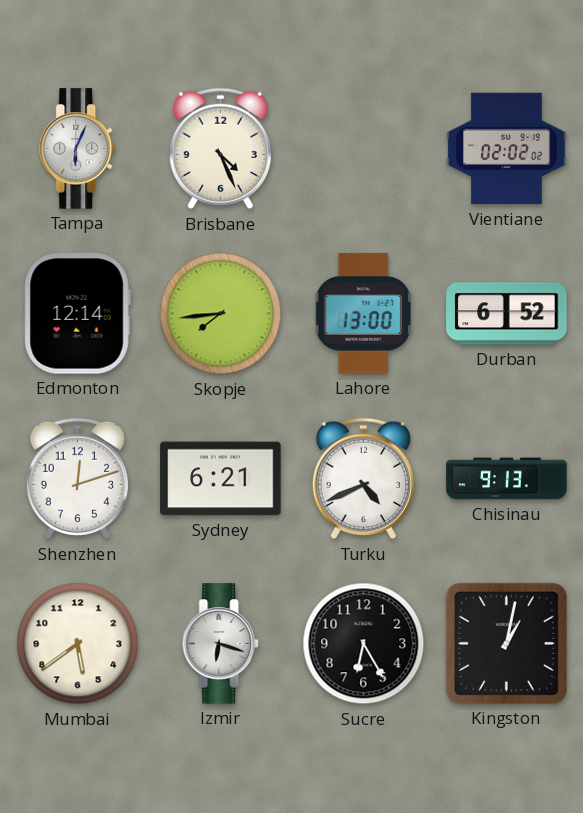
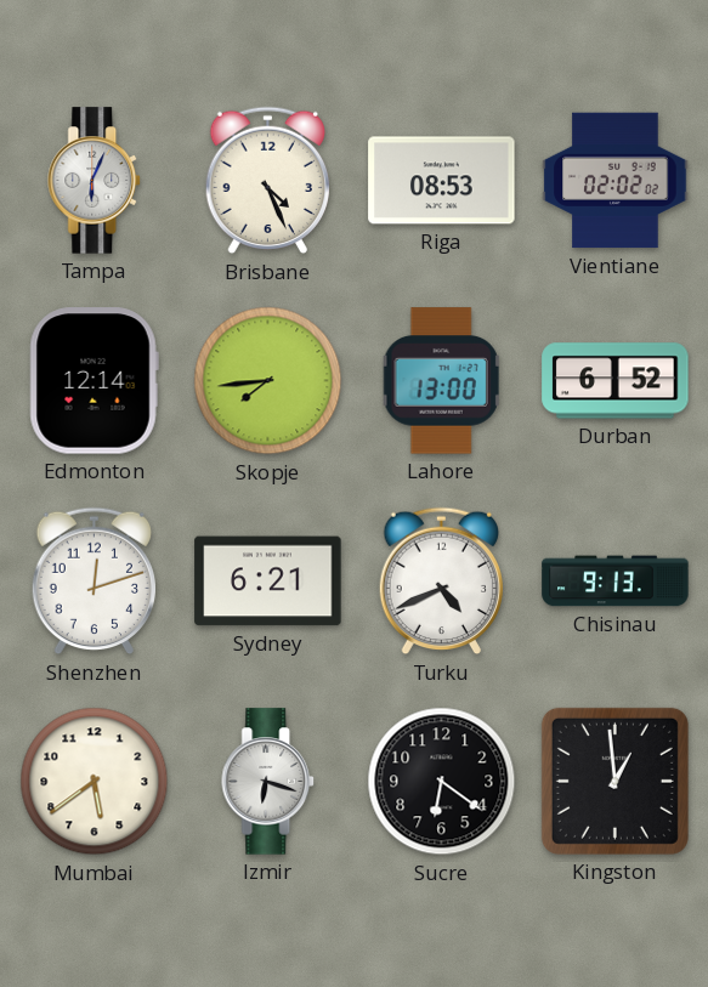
Riga: none -> 08:53 (442, 181)
Sucre: 6:25 -> 6:21 (442, 782)
Kingston: 1:02 -> 12:59 (614, 781)
